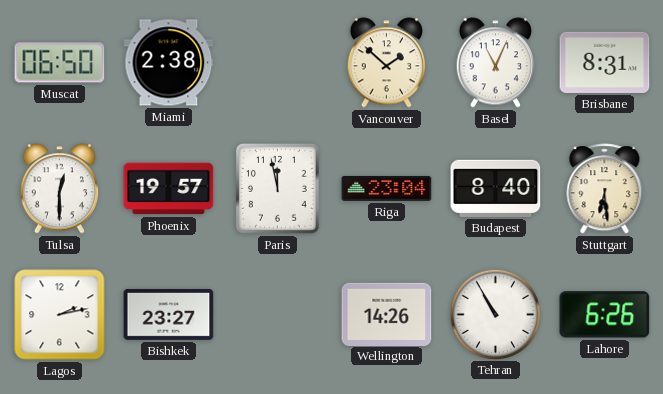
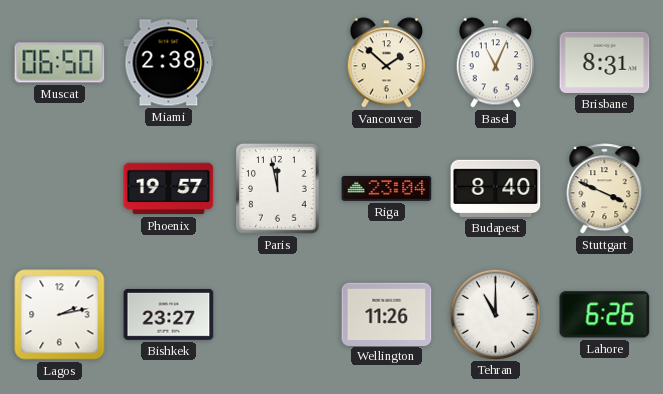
Tulsa: 12:30 -> none (59, 189)
Stuttgart: 6:29 -> 3:49 (605, 189)
Wellington: 14:26 -> 11:26 (387, 314)
Tehran: 10:55 -> 11:00 (495, 314)
